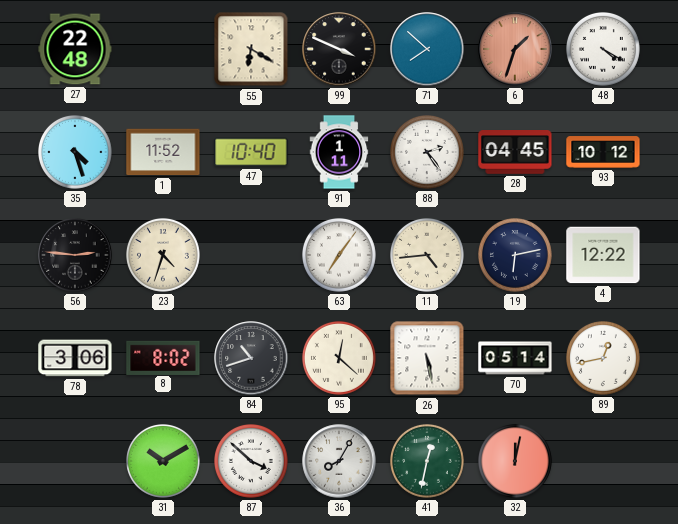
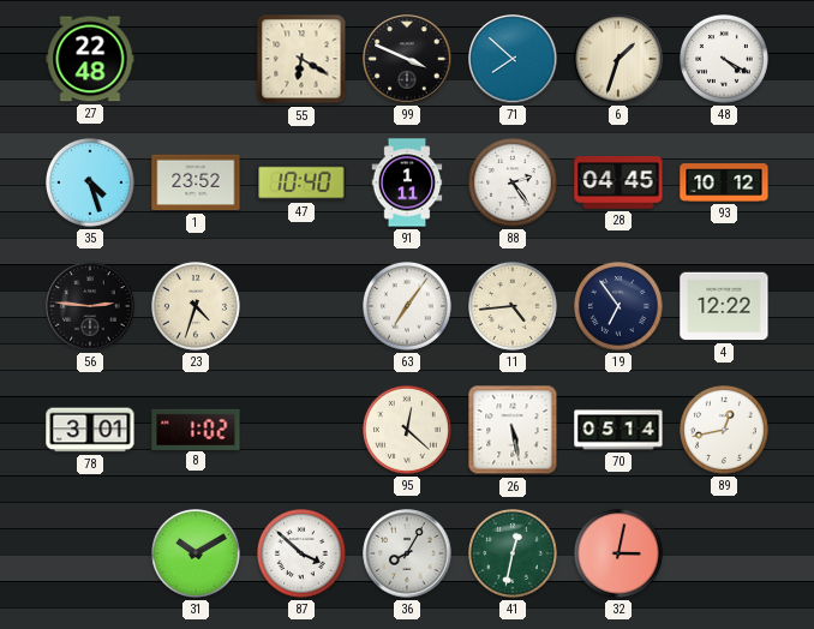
6 dial: salmon -> cream (618, 59)
1: 11:52 -> 23:52 (196, 182)
19: 6:13 -> 6:54 (620, 307)
78: 3:06 -> 3:01 (90, 430)
8: 8:02 -> 1:02 (196, 429)
84: 10:42 -> none (251, 358)
32: 12:02 -> 3:02 (620, 555)
